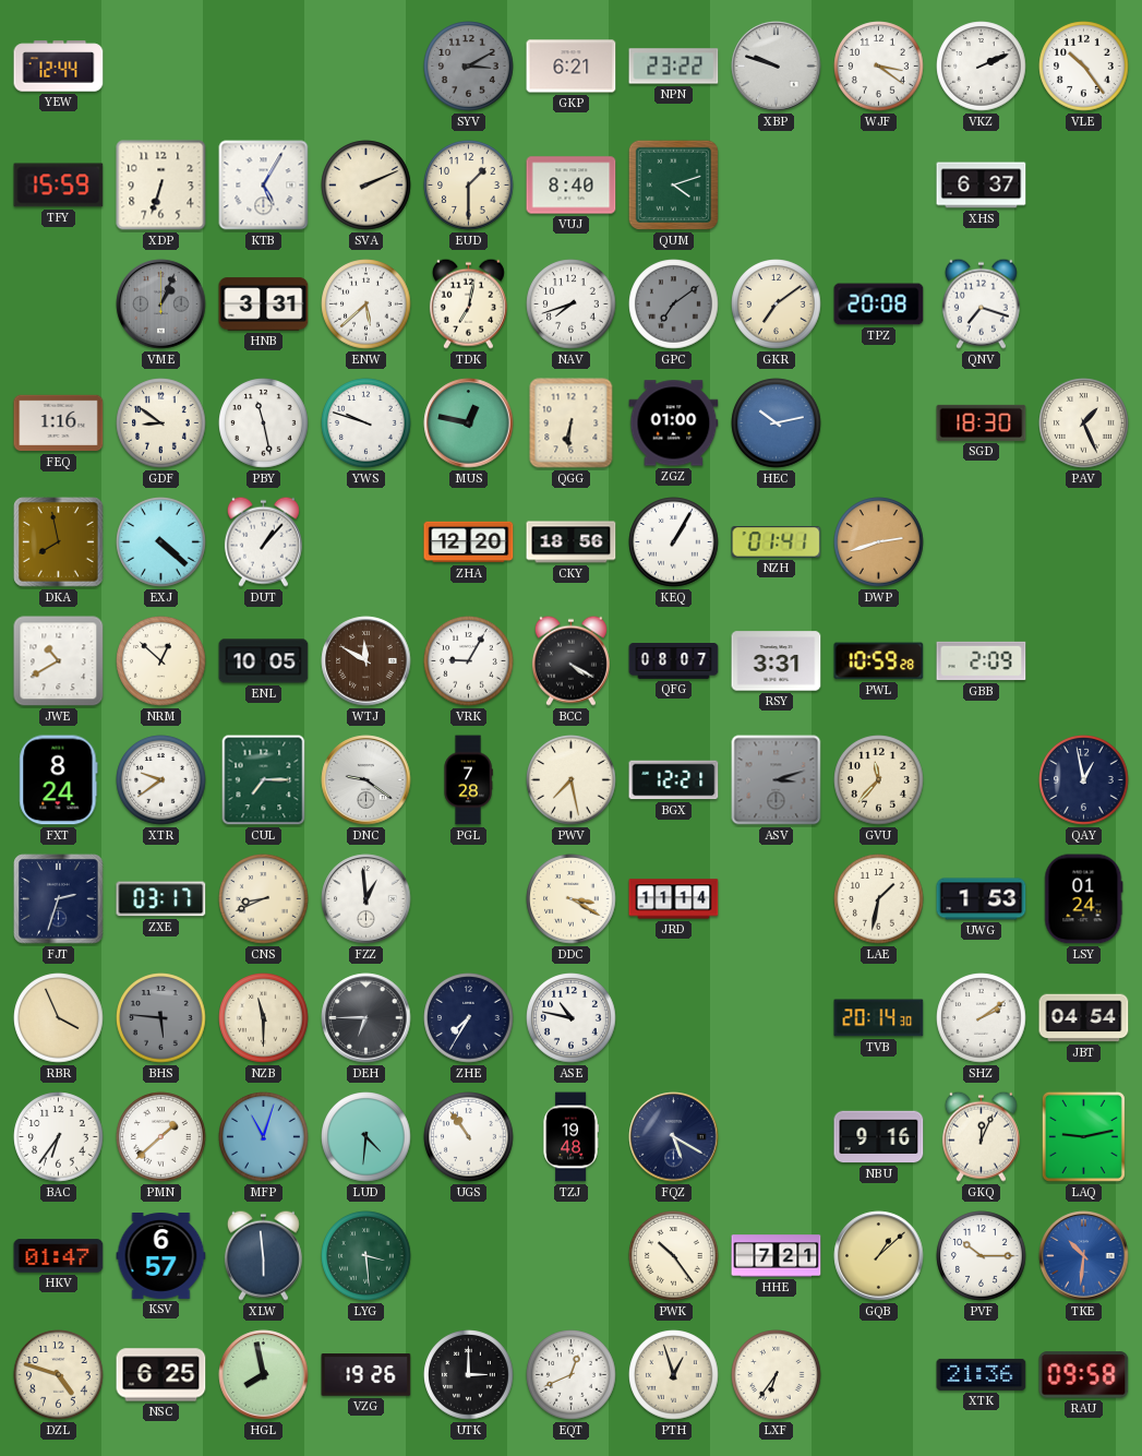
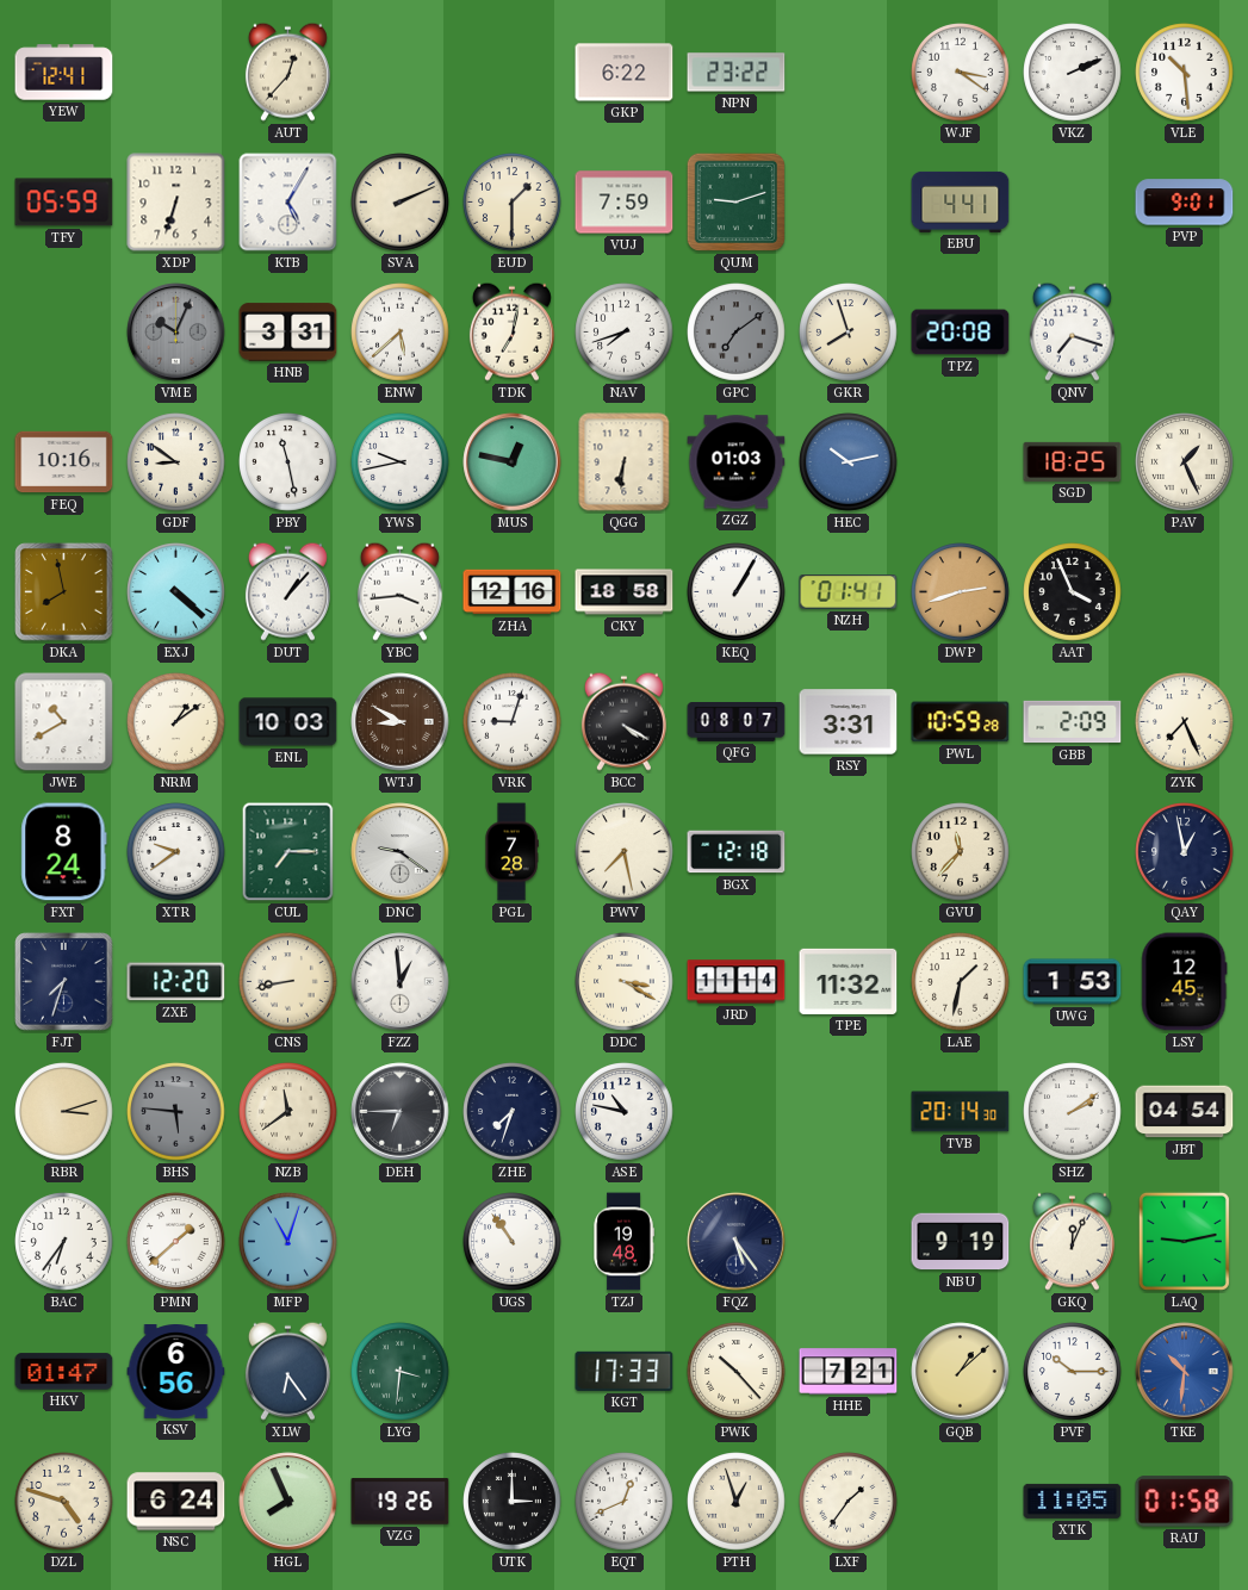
YEW: 12:44 -> 12:41 (64, 73)
AUT: none -> 12:37 (287, 72)
SYV: 3:10 -> none (469, 67)
GKP: 6:21 -> 6:22 (625, 73)
XBP: 9:48 -> none (777, 67)
VLE: 10:24 -> 10:29 (1185, 73)
TFY: 15:59 -> 05:59 (64, 203)
VUJ: 8:40 -> 7:59 (625, 203)
QUM: 4:12 -> 9:12 (735, 201)
EBU: none -> 4:41 (961, 201)
XHS: 6:37 -> none (982, 186)
PVP: none -> 9:01 (1185, 203)
VME: 1:04 -> 10:04 (176, 333)
GKR: 7:09 -> 7:57 (849, 333)
FEQ: 1:16 -> 10:16 (64, 462)
YWS: 9:48 -> 9:43 (401, 462)
ZGZ: 01:00 -> 01:03 (737, 462)
SGD: 18:30 -> 18:25 (1073, 461)
YBC: none -> 3:44 (399, 591)
ZHA: 12:20 -> 12:16 (513, 592)
CKY: 18:56 -> 18:58 (625, 592)
AAT: none -> 3:56 (1073, 592)
NRM: 12:52 -> 1:09 (176, 722)
ENL: 10:05 -> 10:03 (288, 722)
WTJ: 11:50 -> 8:50 (401, 722)
VRK: 9:05 -> 9:03 (513, 722)
ZYK: none -> 7:26 (1185, 722)
BGX: 12:21 -> 12:18 (737, 852)
ASV: 3:12 -> none (777, 780)
FJT: 2:33 -> 7:33 (64, 982)
ZXE: 03:17 -> 12:20 (176, 982)
CNS: 8:41 -> 8:43 (288, 982)
TPE: none -> 11:32 (849, 981)
LSY: 01:24 -> 12:45 (1184, 982)
RBR: 3:56 -> 3:12 (64, 1112)
NZB: 11:30 -> 11:39 (288, 1112)
ZHE: 7:35 -> 7:33 (513, 1112)
LUD: 4:31 -> none (366, 1137)
FQZ: 5:20 -> 5:24 (737, 1242)
NBU: 9:16 -> 9:19 (961, 1242)
KSV: 6:57 -> 6:56 (176, 1372)
XLW: 5:59 -> 6:24 (287, 1371)
LYG: 3:29 -> 3:31 (401, 1372)
KGT: none -> 17:33 (625, 1371)
PWK: 10:24 -> 10:23 (737, 1372)
NSC: 6:25 -> 6:24 (176, 1502)
HGL: 7:58 -> 7:56 (288, 1502)
LXF: 6:36 -> 1:36 (849, 1502)
XTK: 21:36 -> 11:05 (1073, 1501)
RAU: 09:58 -> 01:58 (1185, 1502)
